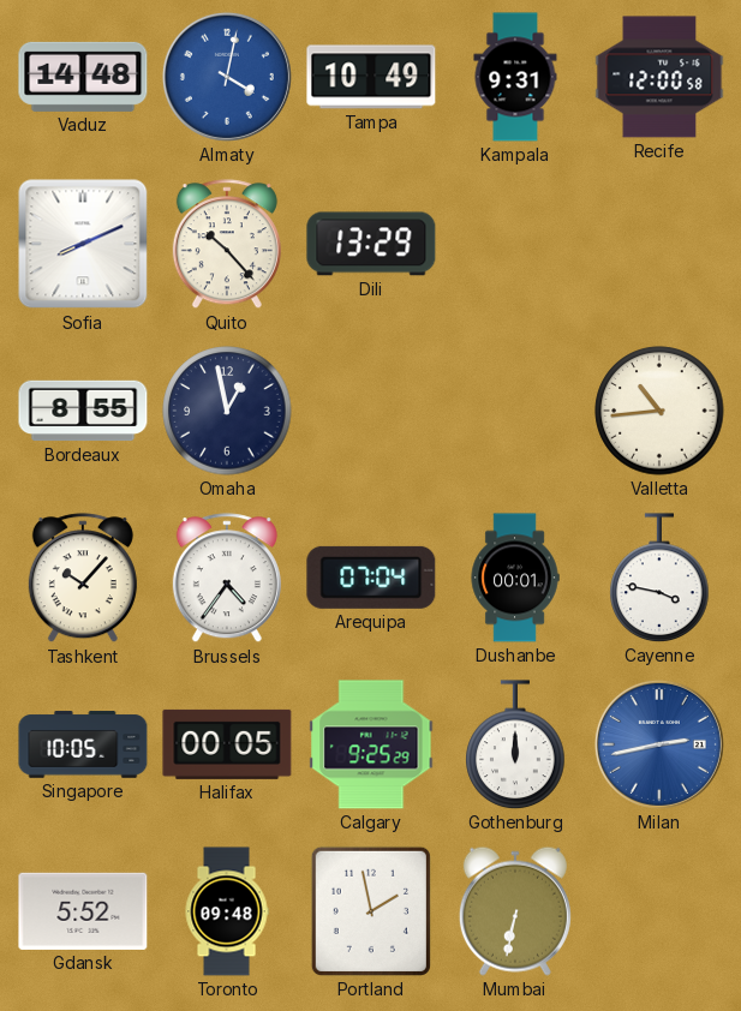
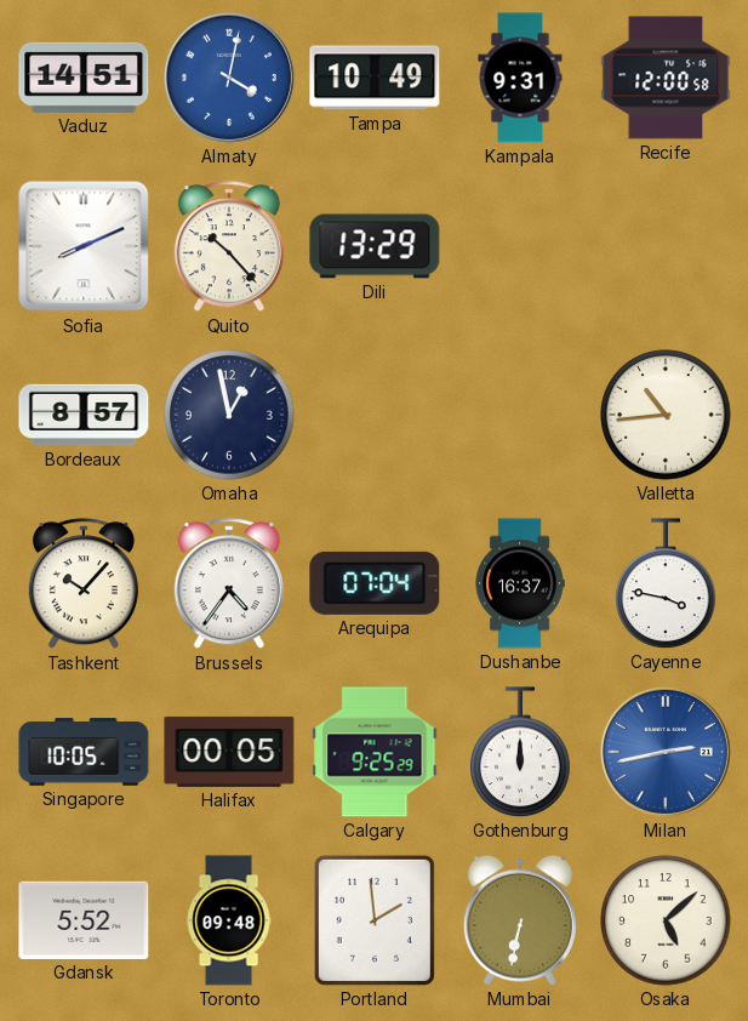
Vaduz: 14:48 -> 14:51 (84, 78)
Bordeaux: 8:55 -> 8:57 (84, 415)
Dushanbe: 00:01 -> 16:37 (520, 583)
Portland: 1:58 -> 1:59 (375, 920)
Osaka: none -> 5:08 (666, 920)
